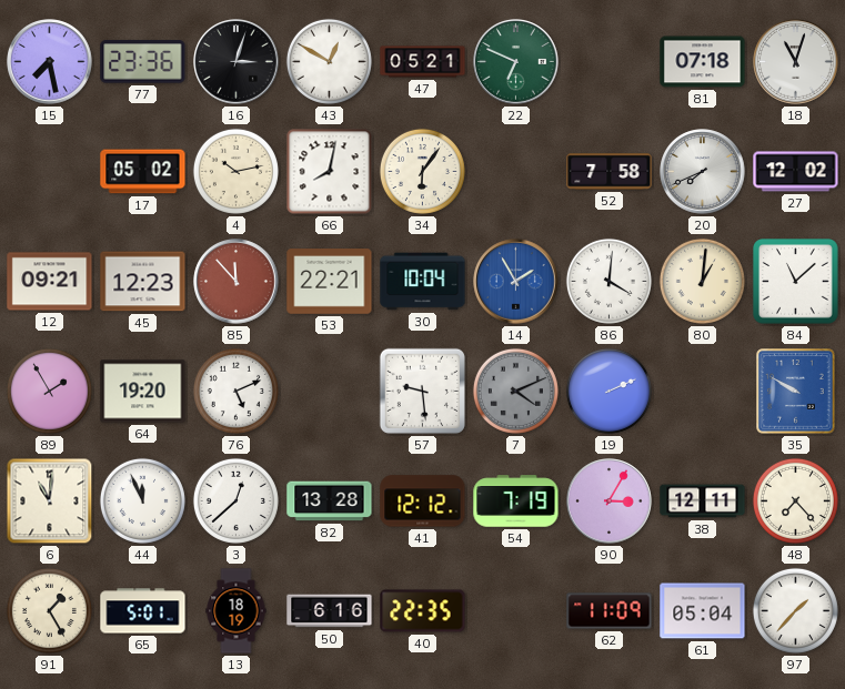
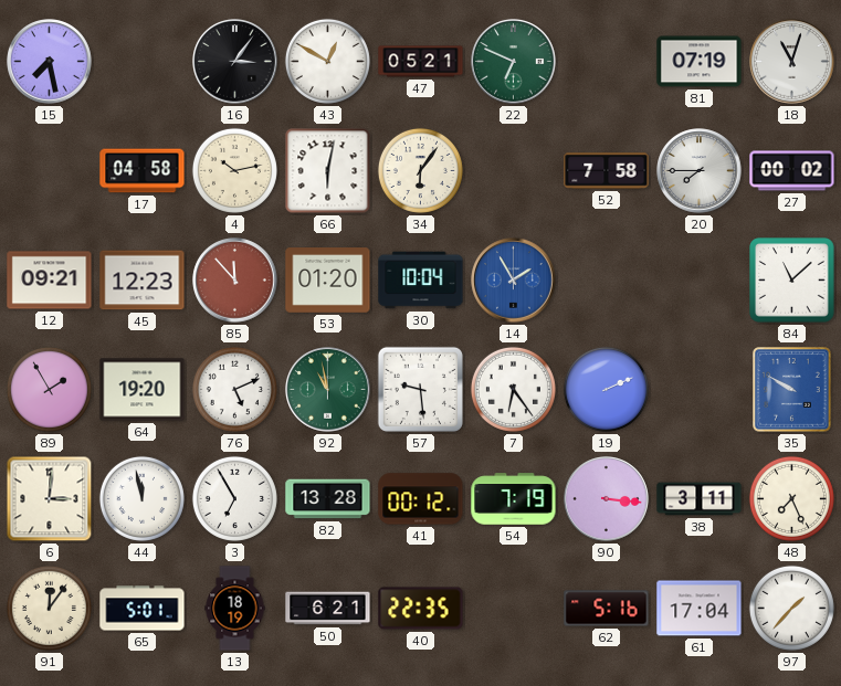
77: 23:36 -> none (143, 62)
16: 3:03 -> 3:06 (235, 62)
81: 07:18 -> 07:19 (700, 62)
17: 05:02 -> 04:58 (143, 171)
66: 8:02 -> 6:02 (328, 171)
20: 7:41 -> 7:45 (700, 171)
27: 12:02 -> 00:02 (792, 171)
53: 22:21 -> 01:20 (328, 281)
86: 4:01 -> none (608, 281)
80: 1:01 -> none (702, 281)
92: none -> 10:58 (328, 390)
7: 4:11 -> 6:24 (513, 389)
7 dial: grey -> white (513, 389)
6: 11:01 -> 3:01 (50, 499)
44: 11:56 -> 11:58 (141, 498)
3: 12:38 -> 6:55 (234, 498)
41: 12:12 -> 00:12 (421, 499)
90: 3:05 -> 3:16 (607, 499)
38: 12:11 -> 3:11 (700, 499)
48: 7:23 -> 7:26 (791, 498)
91: 1:25 -> 12:06 (49, 608)
50: 6:16 -> 6:21 (328, 609)
62: 11:09 -> 5:16 (607, 609)
61: 05:04 -> 17:04 (700, 609)
